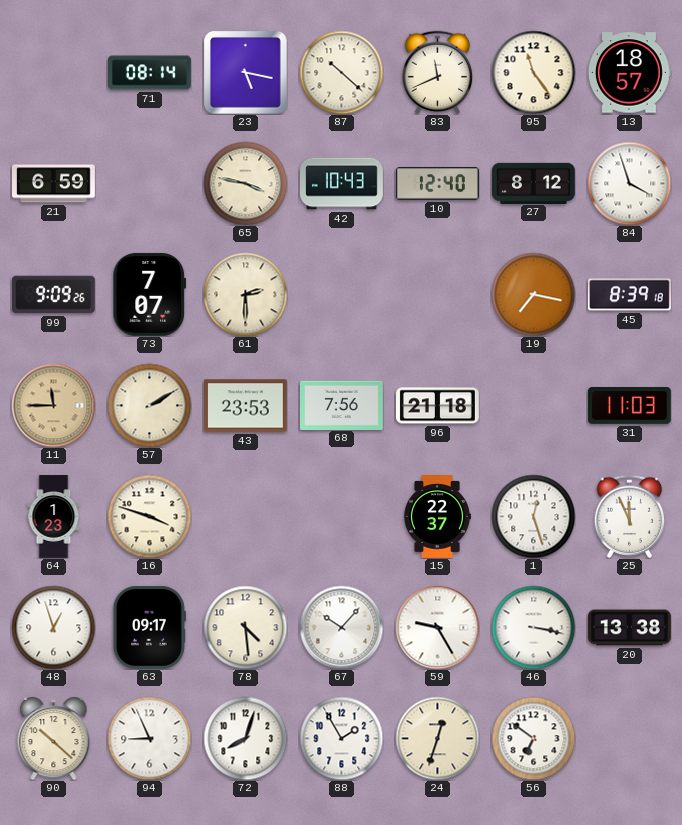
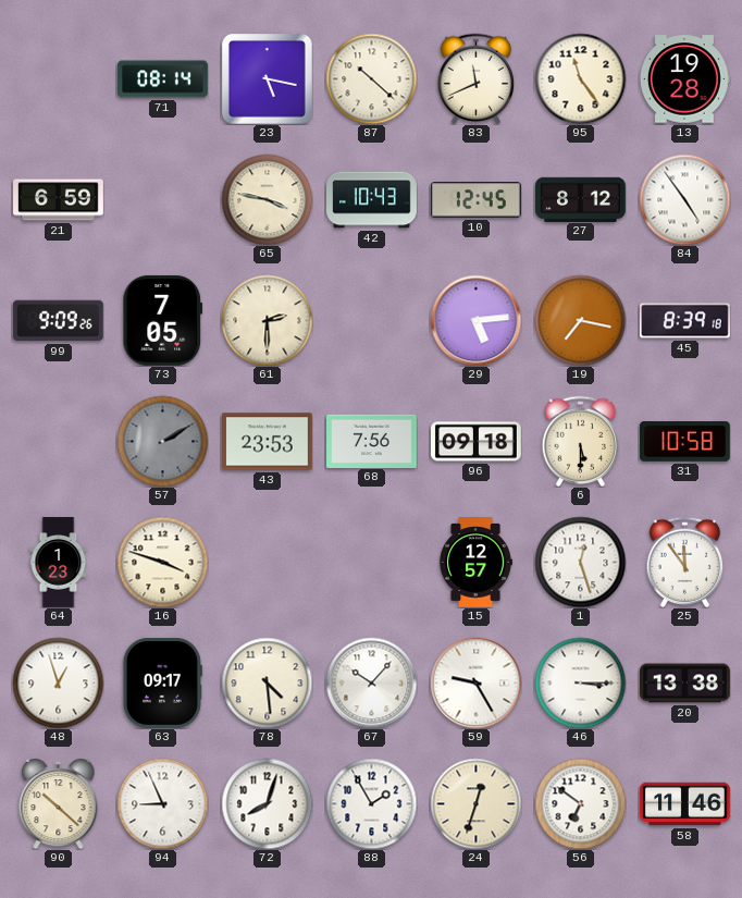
13: 18:57 -> 19:28 (684, 79)
10: 12:40 -> 12:45 (475, 200)
84: 3:57 -> 4:54 (684, 199)
73: 7:07 -> 7:05 (163, 320)
29: none -> 5:14 (475, 320)
11: 11:45 -> none (53, 405)
57 dial: cream -> grey (162, 441)
96: 21:18 -> 09:18 (477, 442)
6: none -> 5:30 (581, 441)
31: 11:03 -> 10:58 (685, 442)
15: 22:37 -> 12:57 (475, 563)
25: 11:56 -> 11:54 (685, 562)
46: 3:17 -> 3:15 (580, 682)
58: none -> 11:46 (685, 804)
